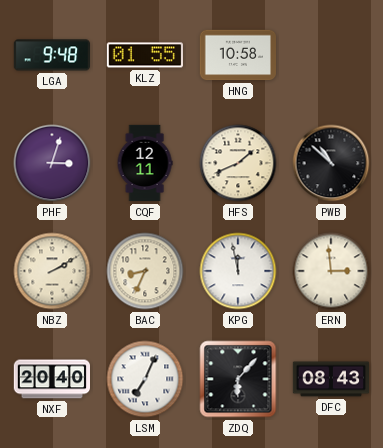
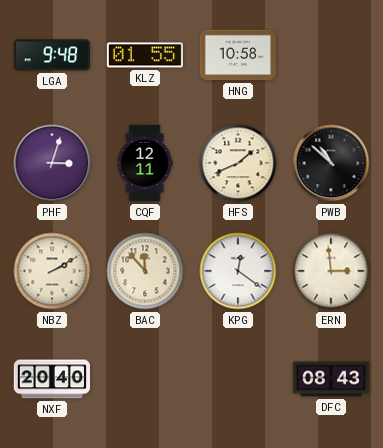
BAC: 8:34 -> 11:53 (145, 271)
KPG: 11:58 -> 12:21 (238, 271)
LSM: 7:04 -> none (145, 379)
ZDQ: 6:07 -> none (238, 379)
